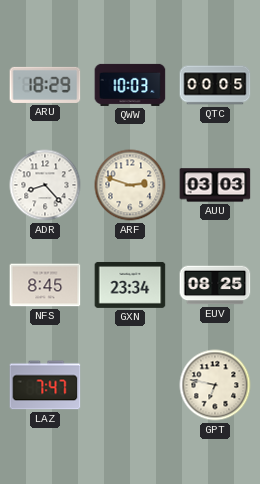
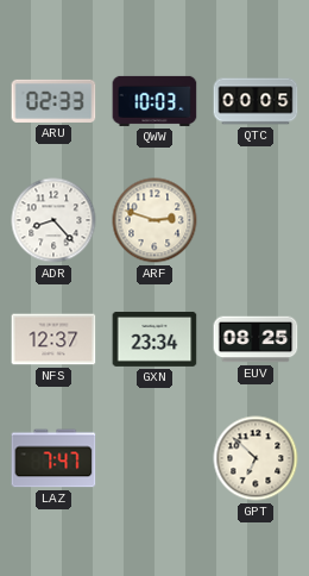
ARU: 18:29 -> 02:33 (53, 101)
AUU: 03:03 -> none (215, 185)
NFS: 8:45 -> 12:37 (53, 339)
GPT: 6:47 -> 6:52 (256, 458)
